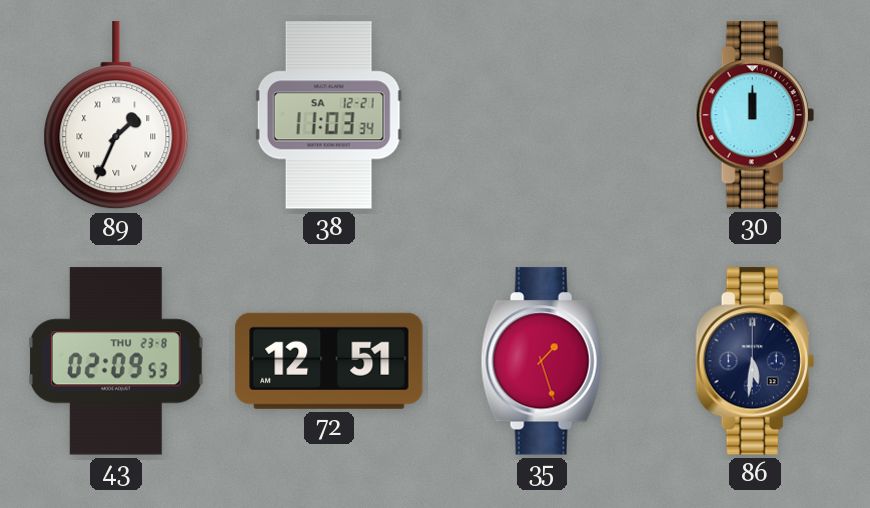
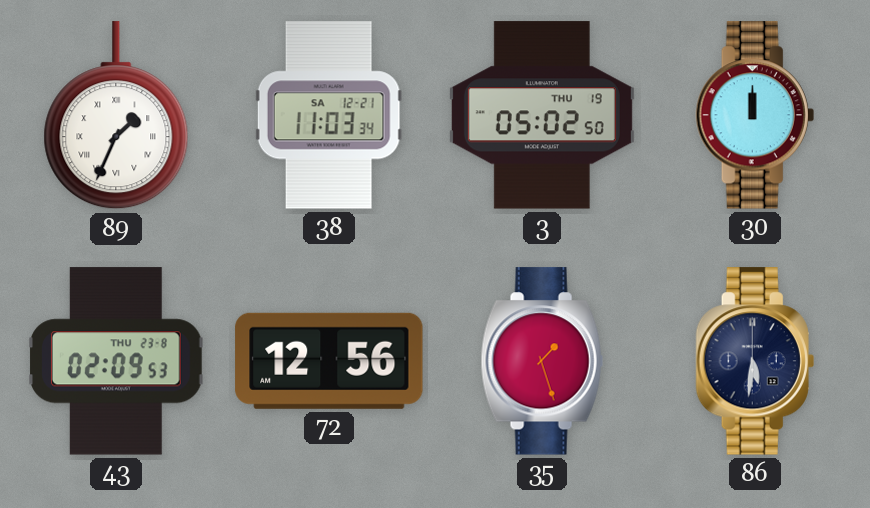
3: none -> 05:02 (542, 115)
72: 12:51 -> 12:56 (329, 361)
